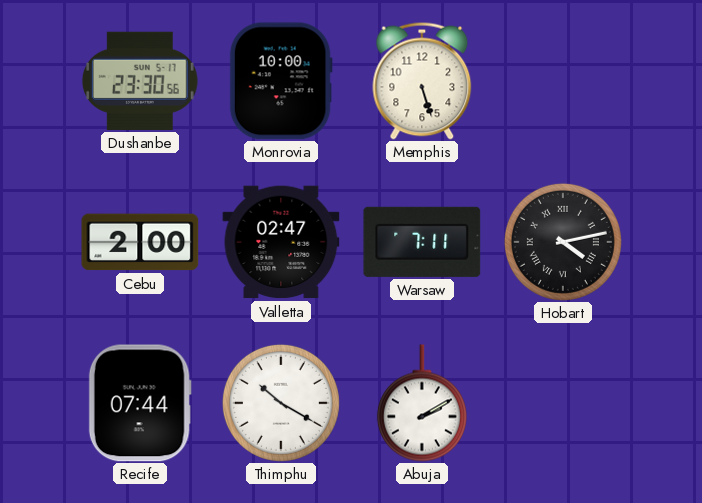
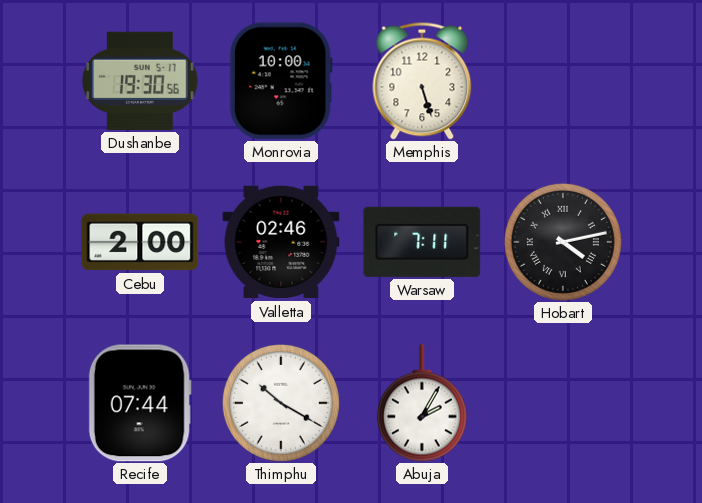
Dushanbe: 23:30 -> 19:30 (140, 81)
Valletta: 02:47 -> 02:46 (281, 242)
Abuja: 2:10 -> 2:05 (422, 403)
